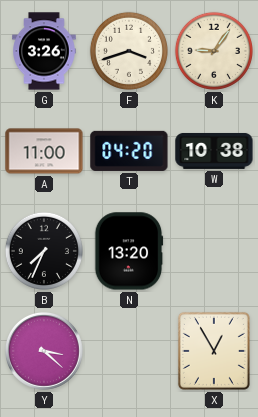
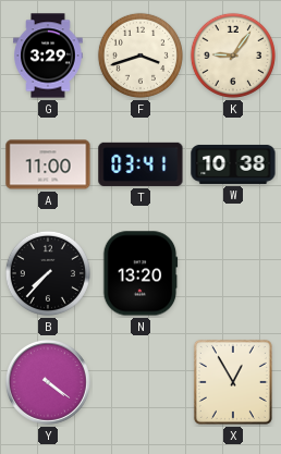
G: 3:26 -> 3:29 (48, 56)
T: 04:20 -> 03:41 (140, 164)
B: 7:34 -> 7:37 (48, 273)
Y: 3:22 -> 4:21 (49, 383)
